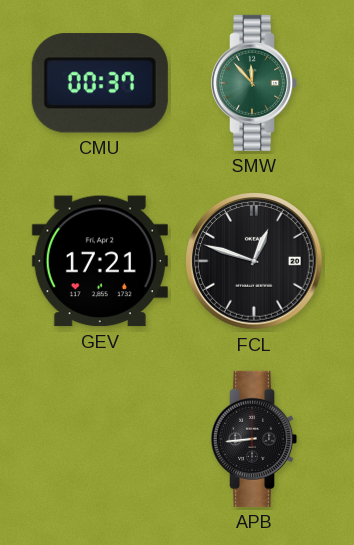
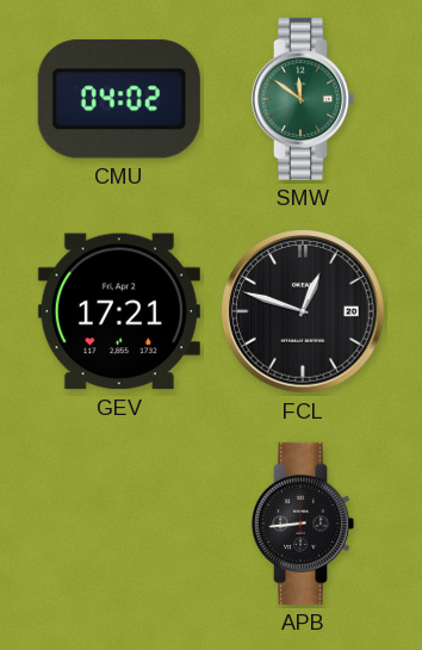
CMU: 00:37 -> 04:02 (119, 99)
SMW: 11:53 -> 11:51 (303, 99)
